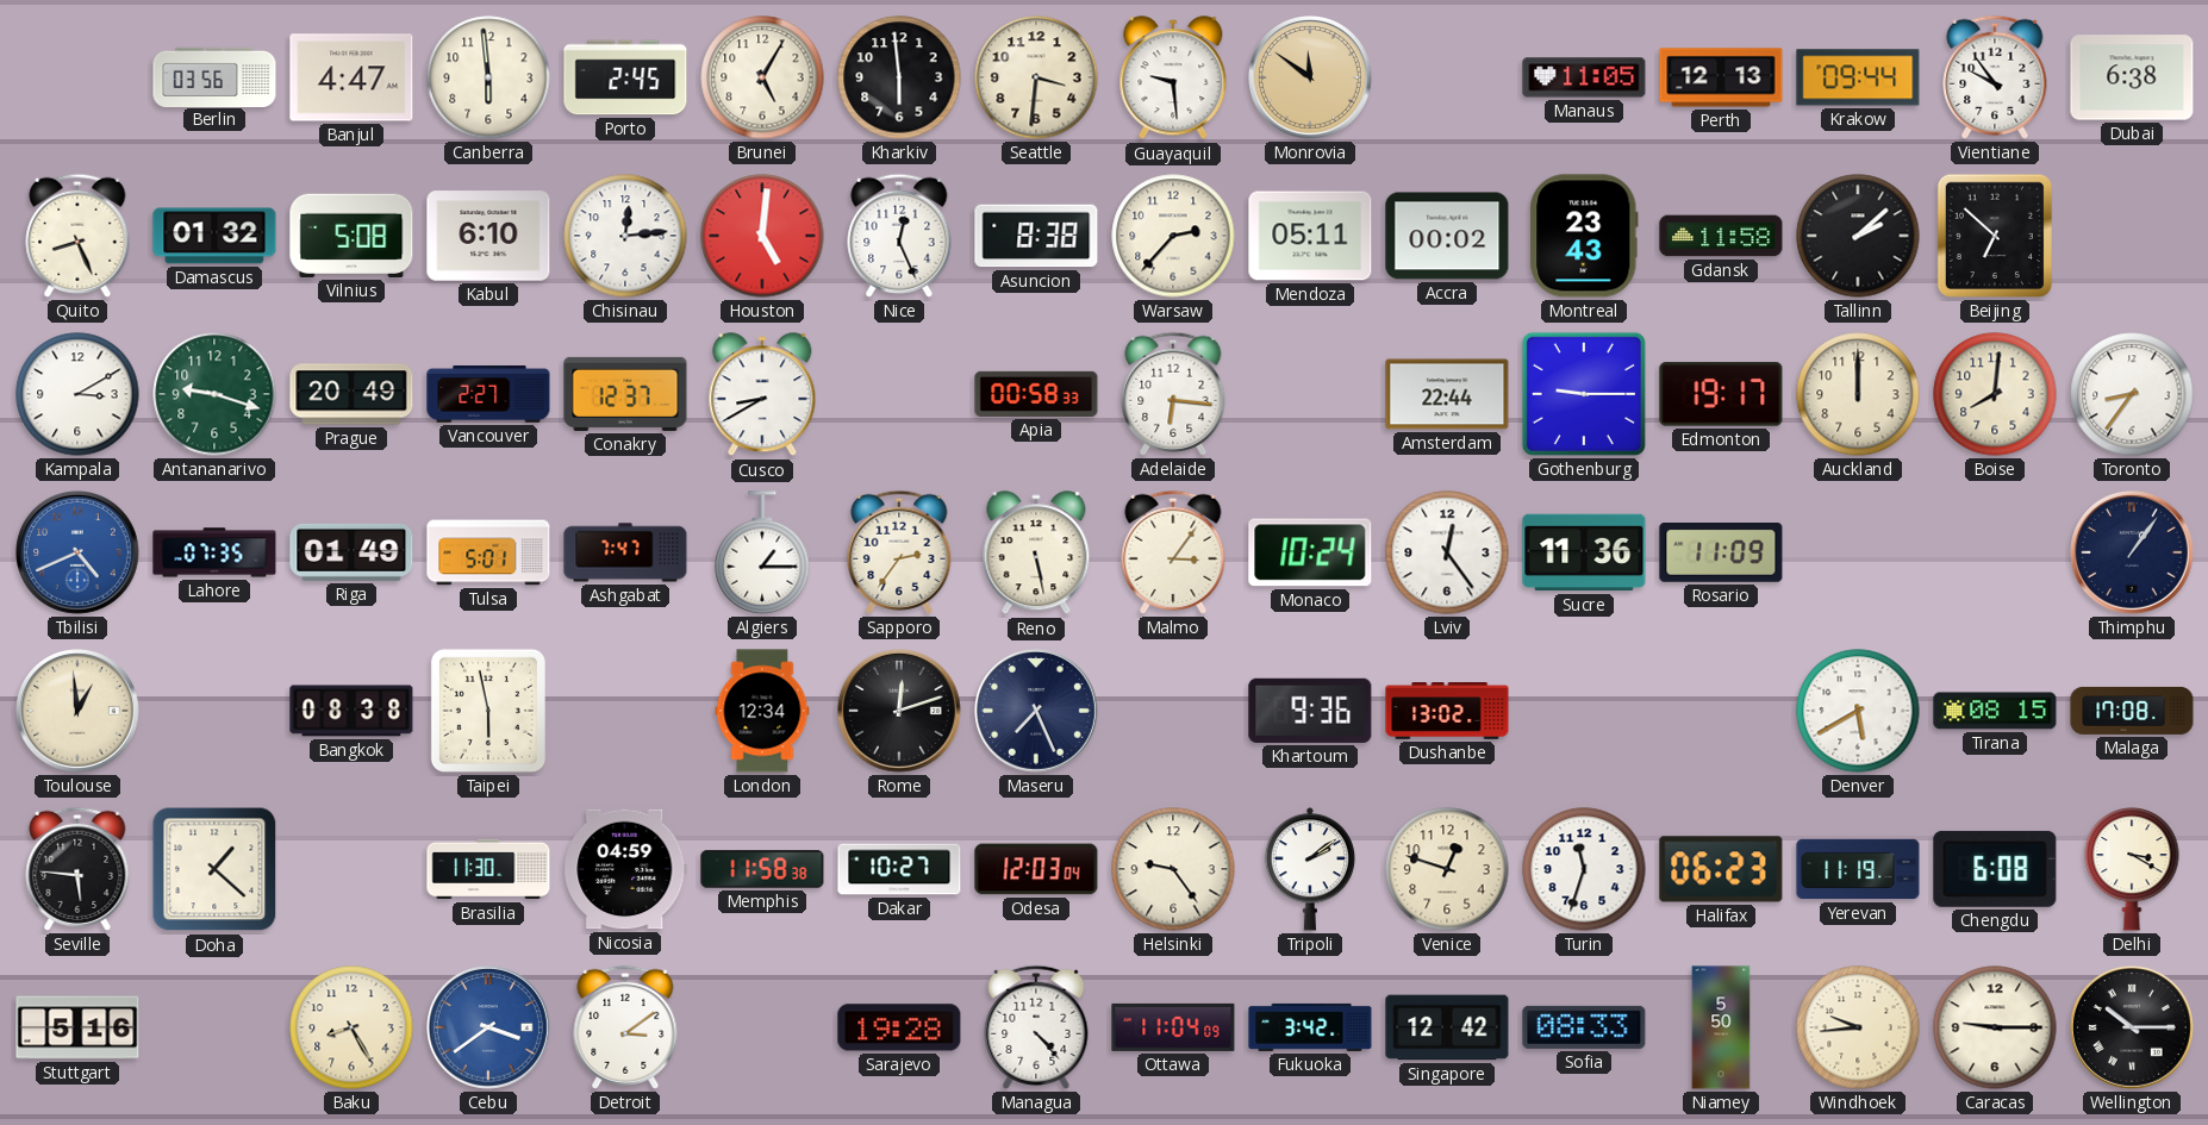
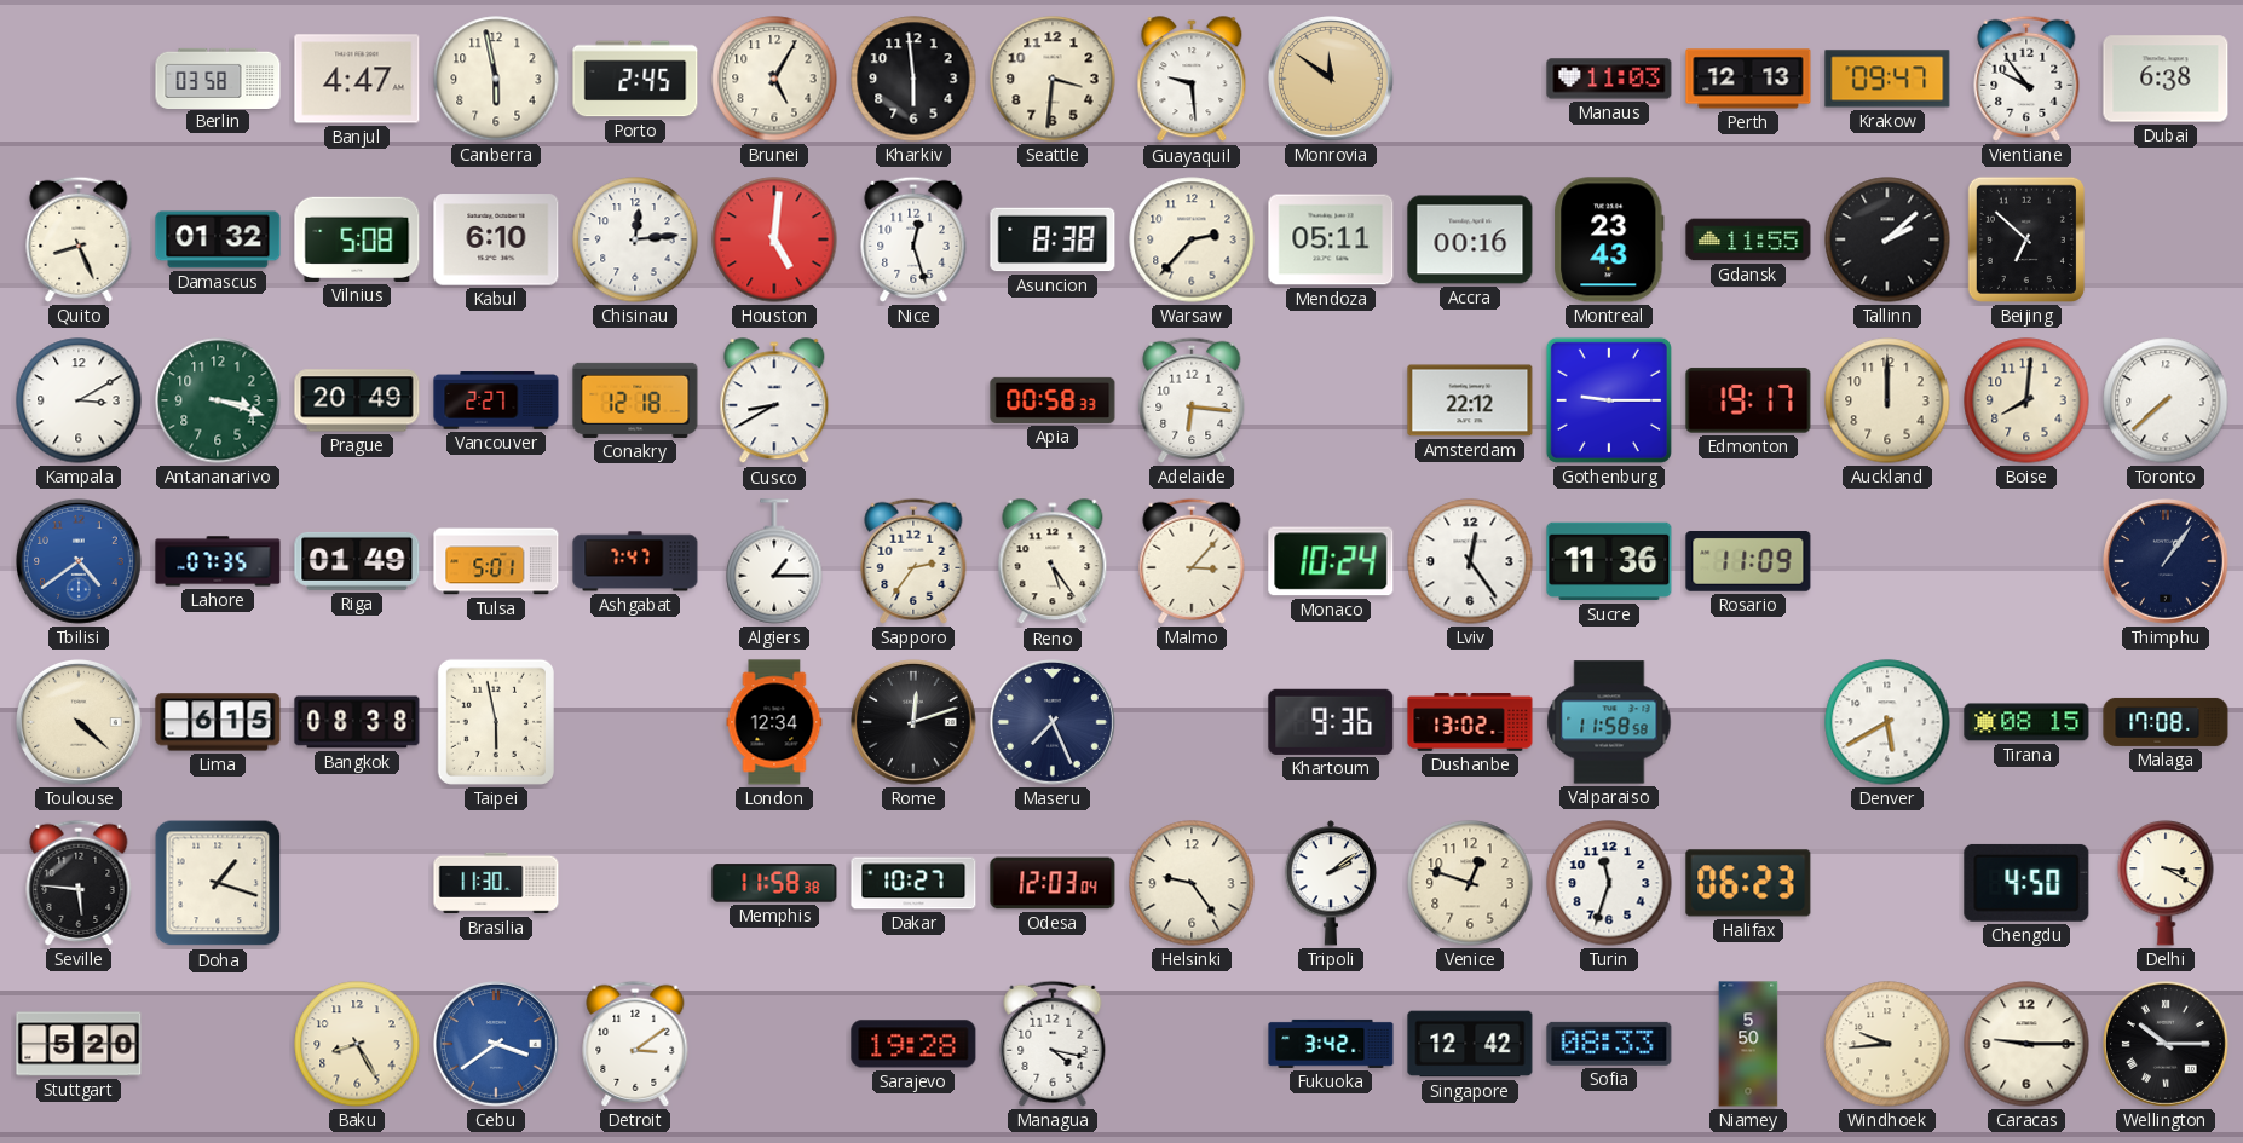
Berlin: 03:56 -> 03:58 (218, 77)
Canberra: 5:59 -> 5:58 (496, 79)
Manaus: 11:05 -> 11:03 (1609, 79)
Krakow: 09:44 -> 09:47 (1887, 79)
Nice: 12:26 -> 12:27 (913, 239)
Accra: 00:02 -> 00:16 (1470, 239)
Gdansk: 11:58 -> 11:55 (1748, 239)
Antananarivo: 9:18 -> 3:18 (218, 400)
Conakry: 12:37 -> 12:18 (635, 400)
Amsterdam: 22:44 -> 22:12 (1470, 400)
Toronto: 8:36 -> 7:38 (2166, 400)
Tbilisi: 4:41 -> 4:39 (80, 562)
Reno: 5:28 -> 5:24 (1053, 562)
Malmo: 3:06 -> 3:07 (1192, 561)
Toulouse: 12:59 -> 4:22 (80, 723)
Lima: none -> 6:15 (218, 722)
Valparaiso: none -> 11:58 (1609, 722)
Doha: 1:22 -> 1:18 (218, 883)
Nicosia: 04:59 -> none (625, 869)
Yerevan: 11:19 -> none (1858, 869)
Chengdu: 6:08 -> 4:50 (2026, 883)
Stuttgart: 5:16 -> 5:20 (79, 1044)
Managua: 4:23 -> 4:17 (1053, 1044)
Ottawa: 11:04 -> none (1173, 1027)
